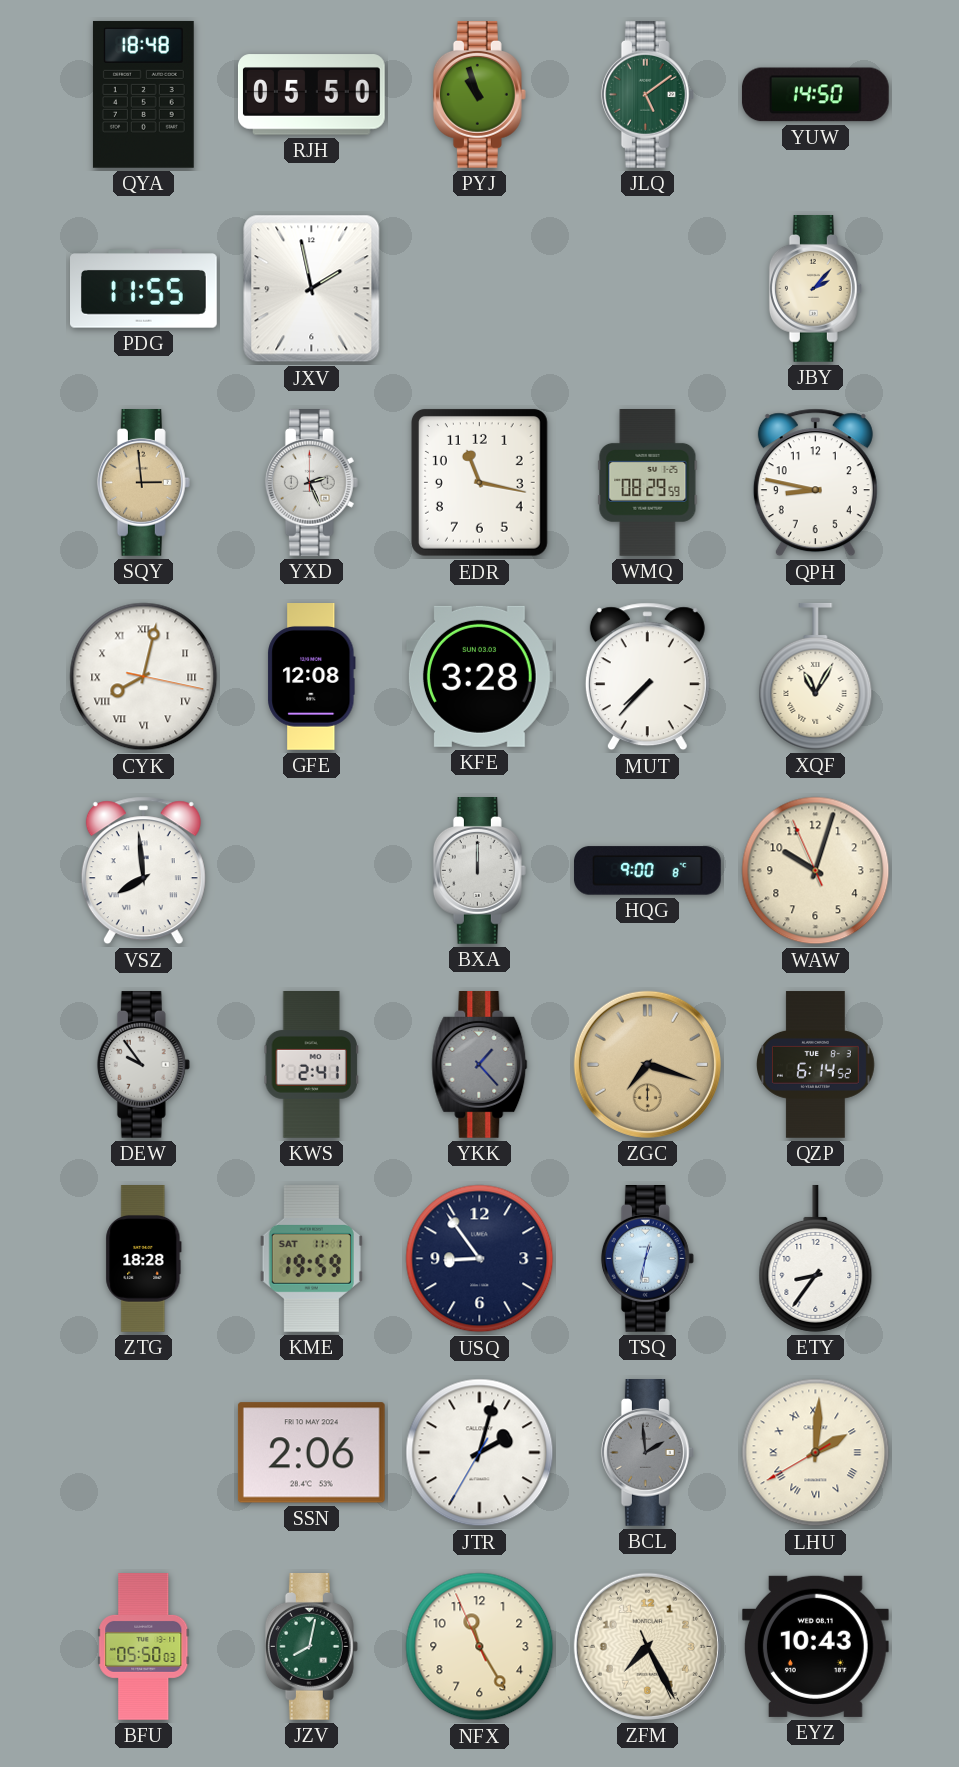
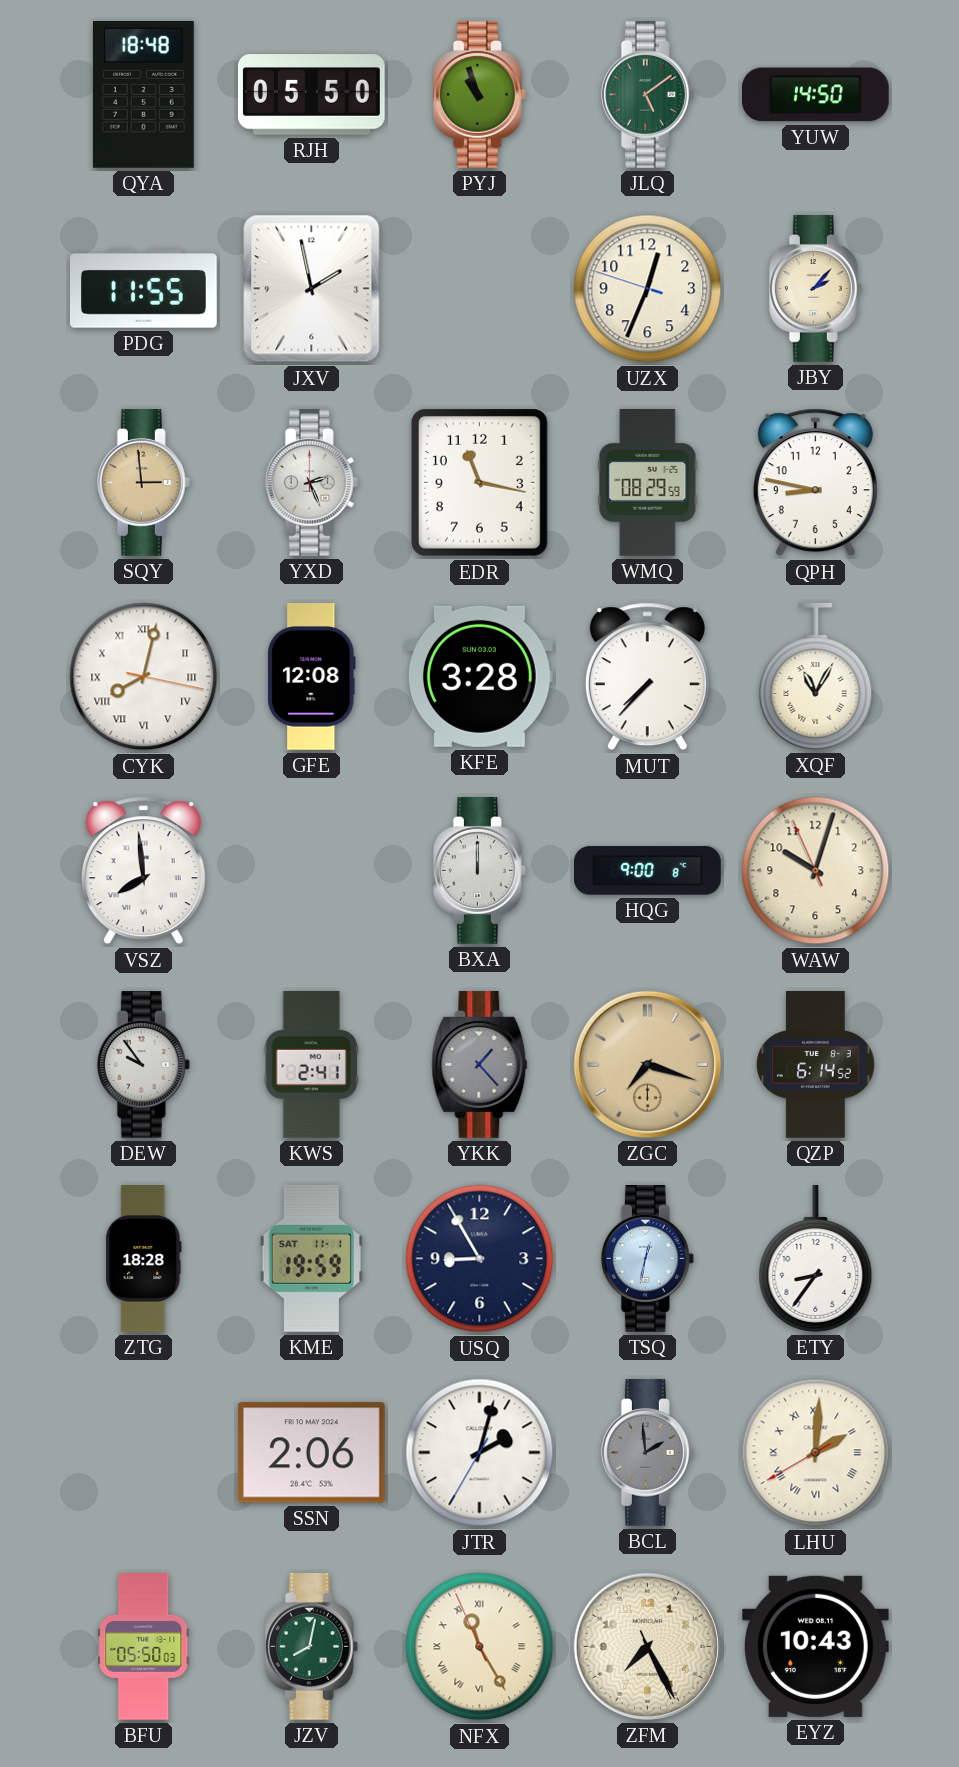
UZX: none -> 12:33 (648, 289)
USQ: 8:54 -> 8:55 (480, 1259)
NFX numerals: Arabic -> Roman (480, 1647)
